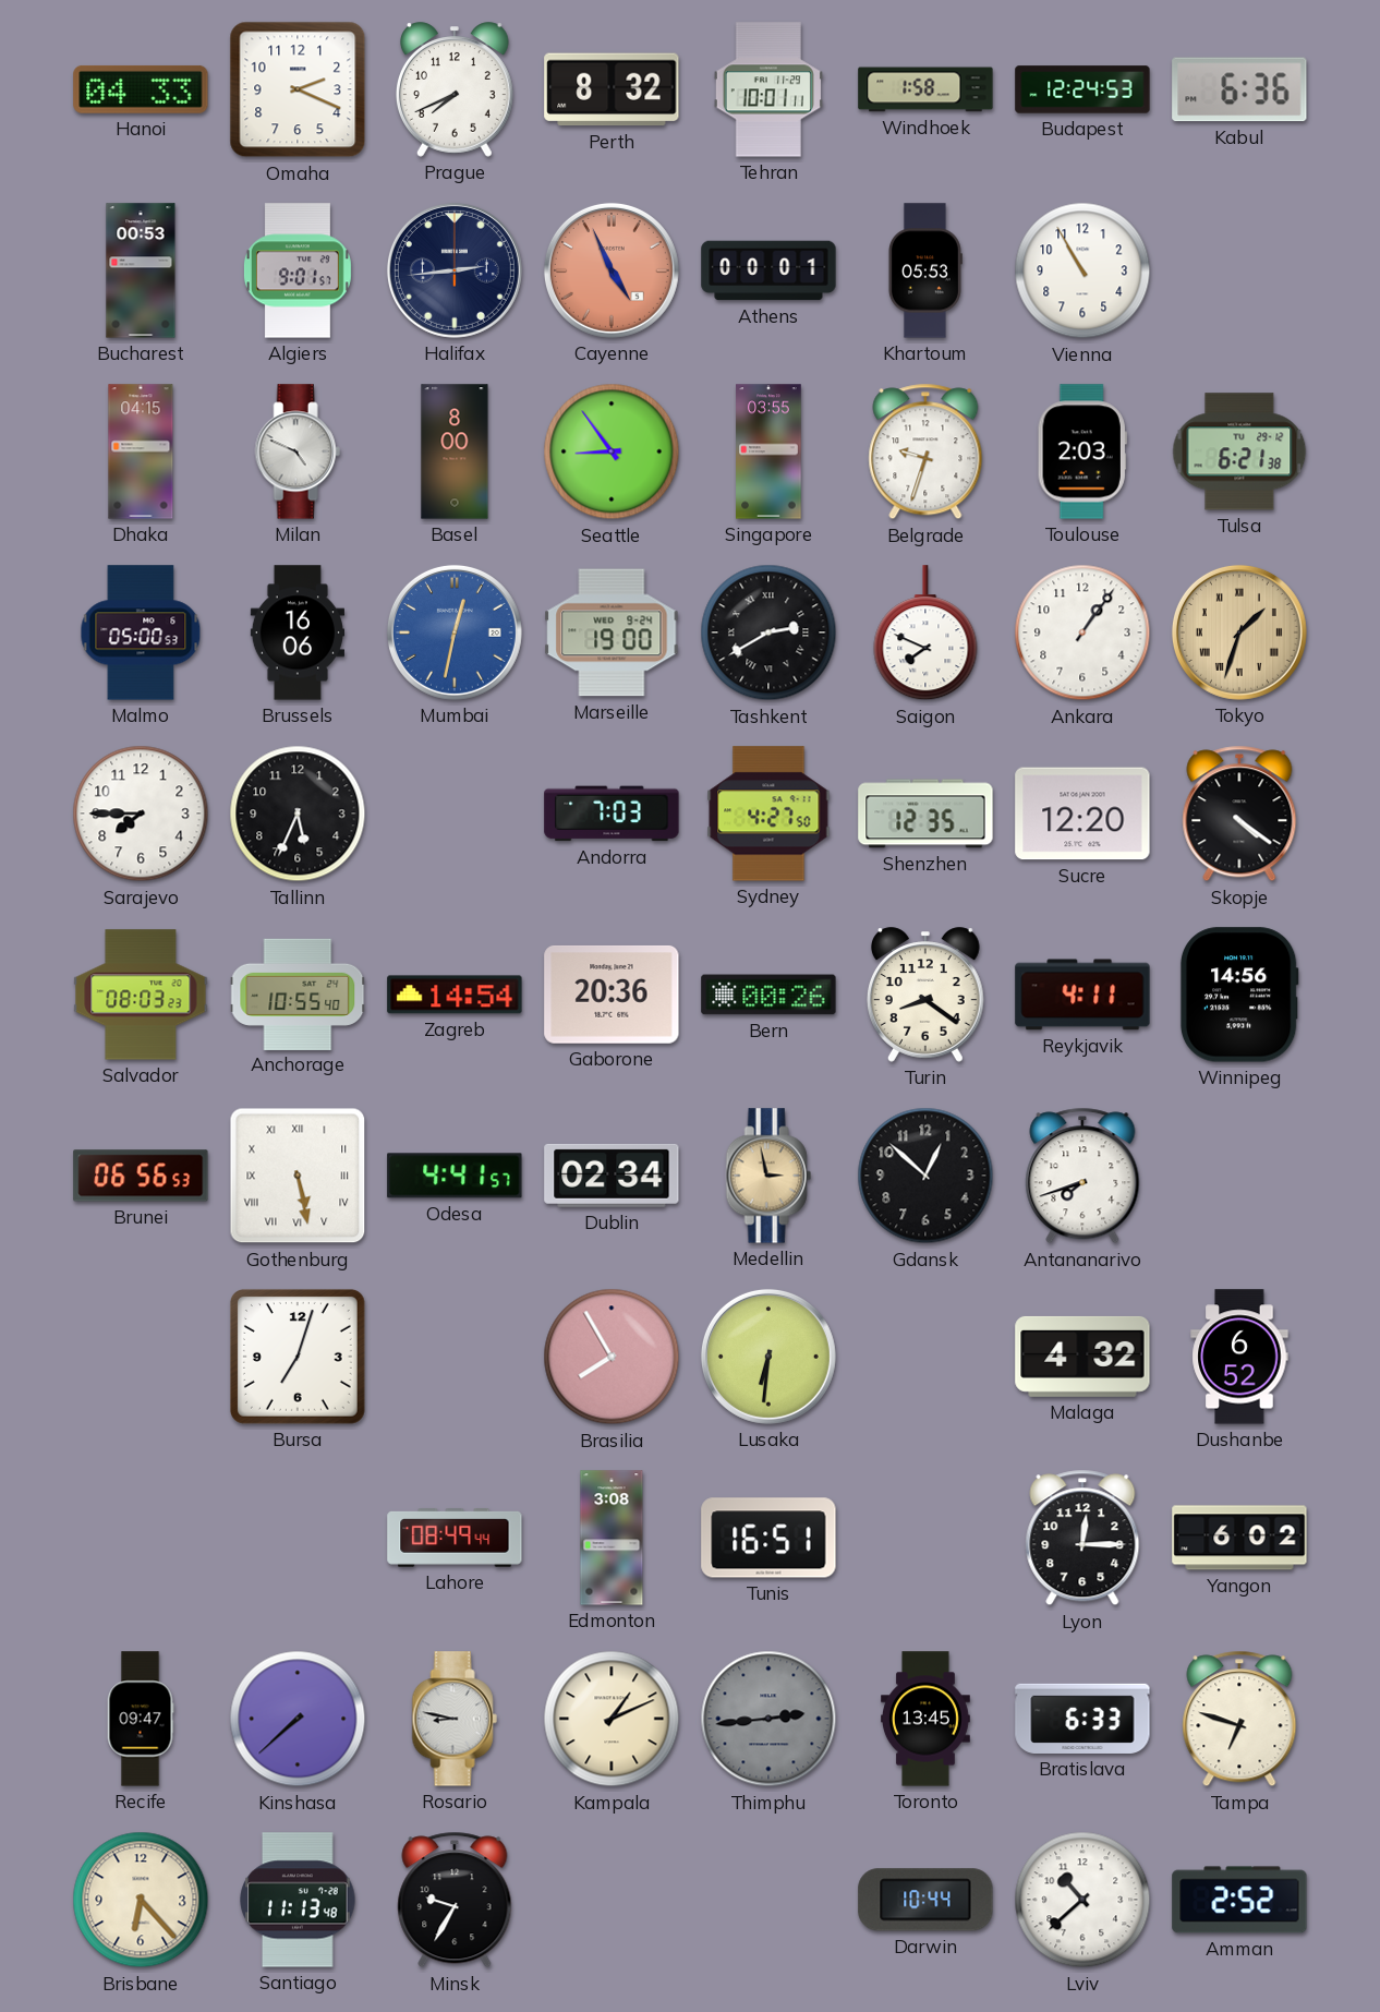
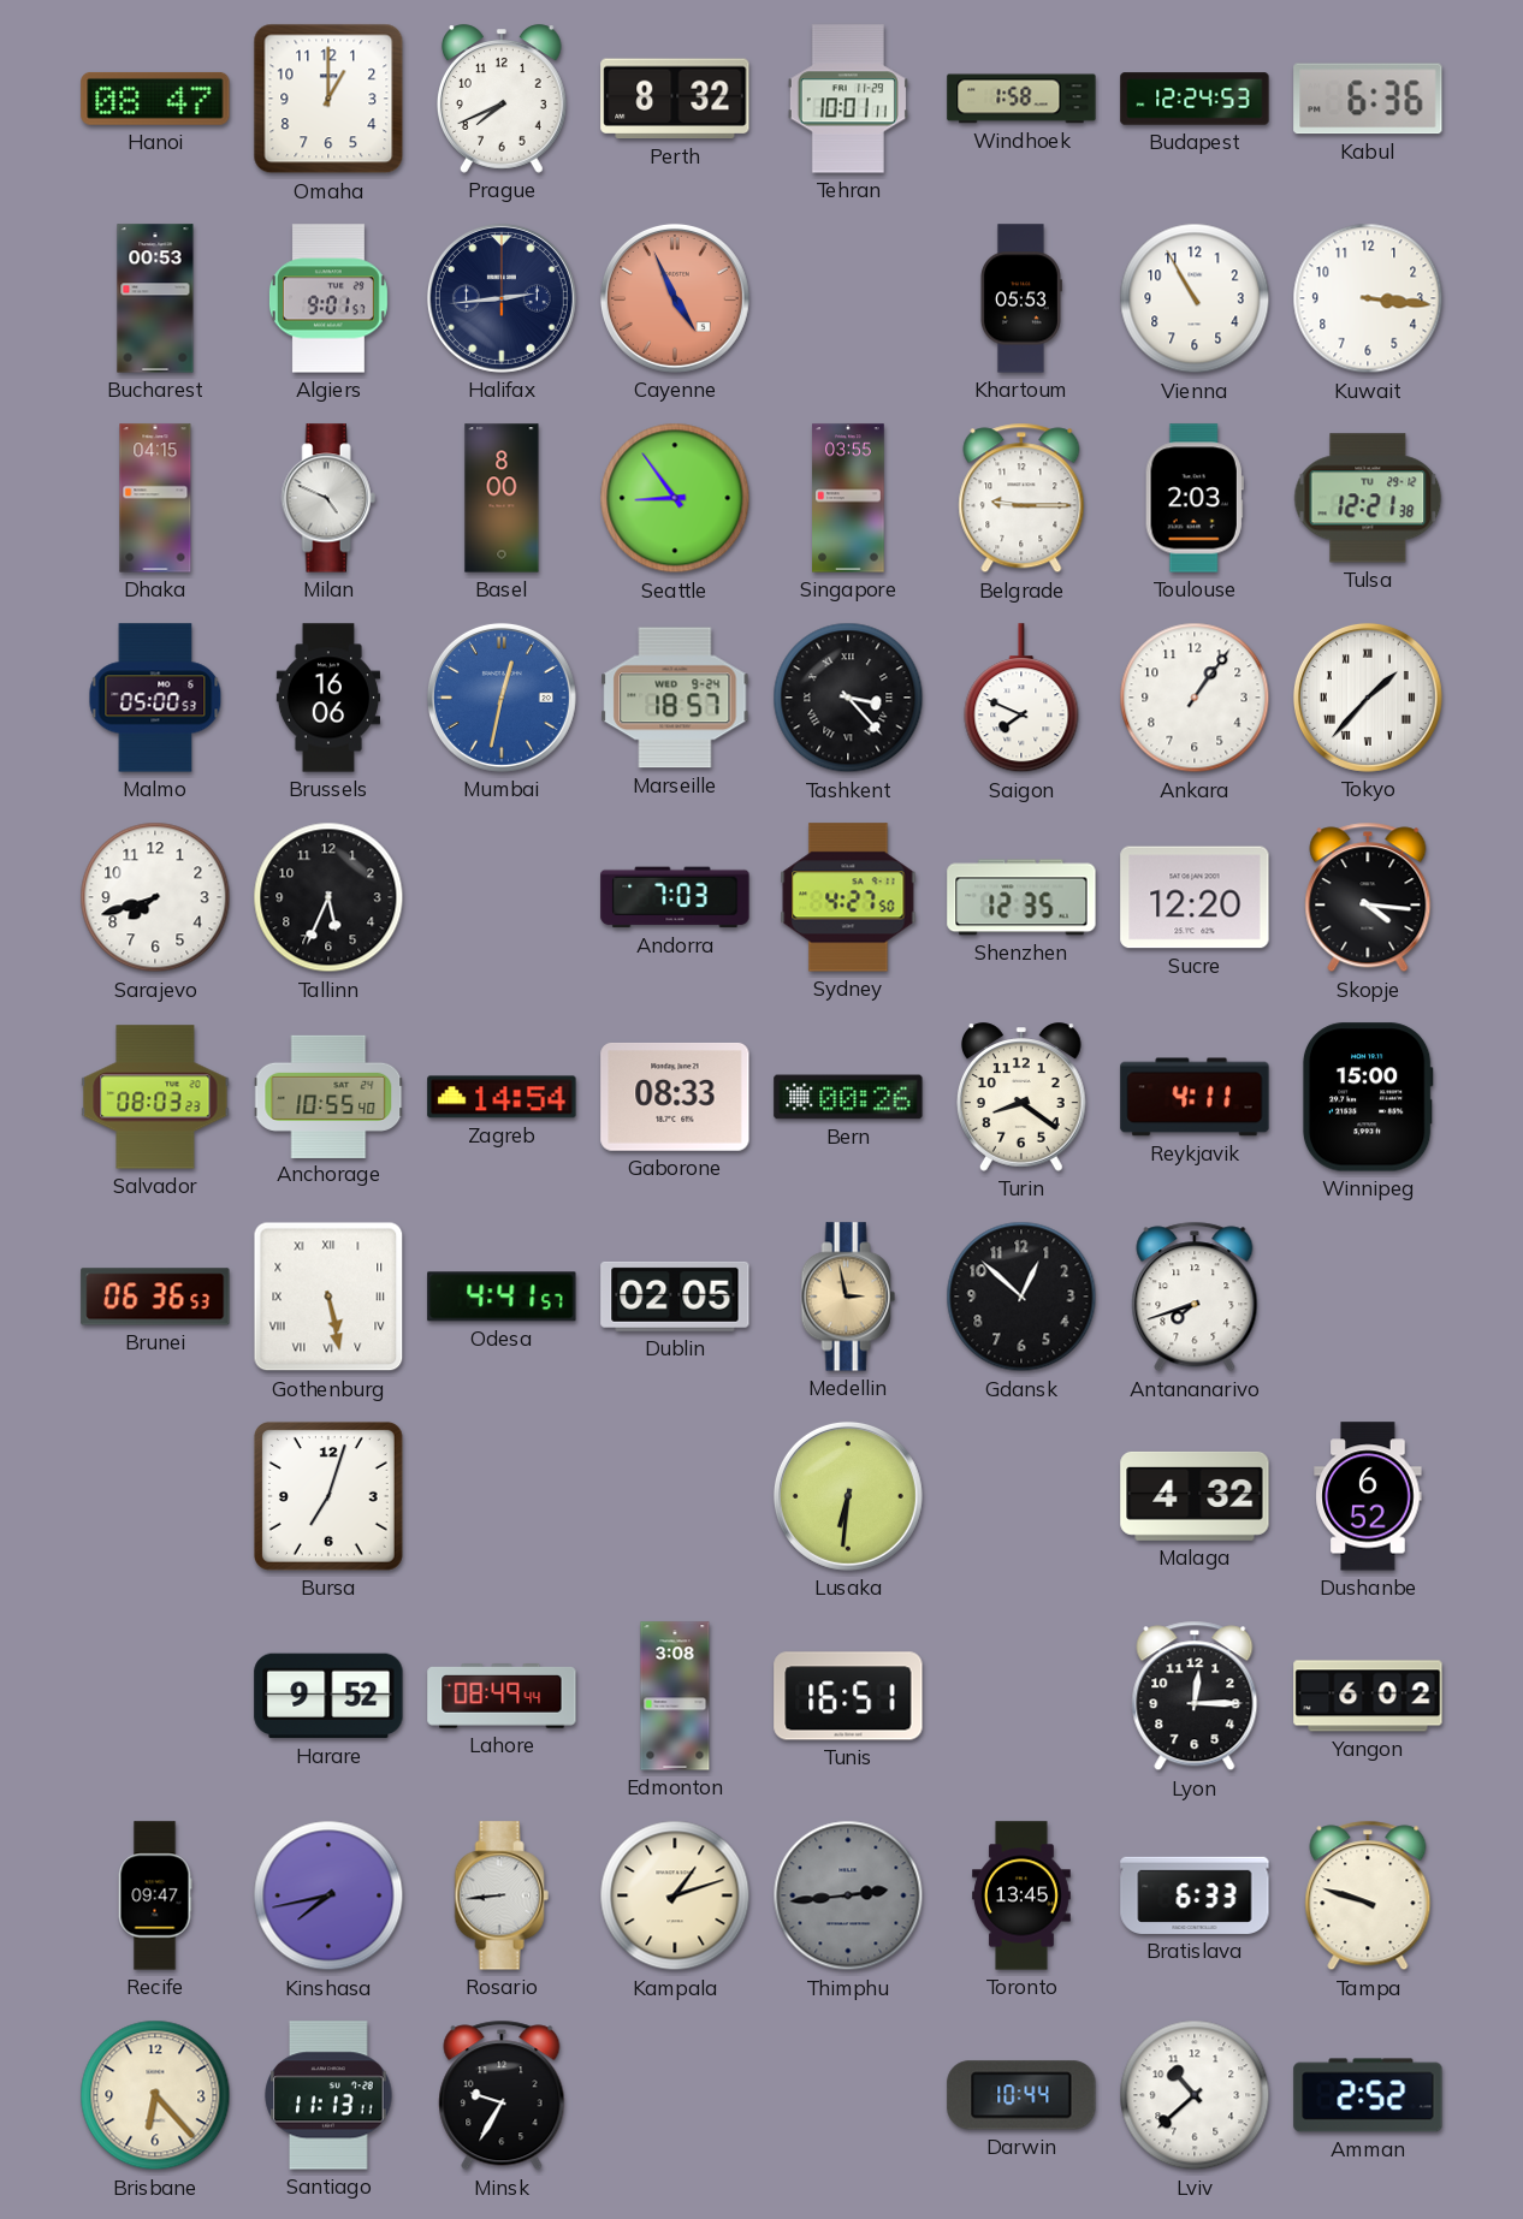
Hanoi: 04:33 -> 08:47 (155, 99)
Omaha: 2:19 -> 1:00 (328, 99)
Athens: 00:01 -> none (768, 270)
Kuwait: none -> 3:16 (1368, 298)
Belgrade: 9:33 -> 9:15 (1021, 498)
Tulsa: 6:21 -> 12:21 (1368, 498)
Marseille: 19:00 -> 18:57 (675, 698)
Tashkent: 2:40 -> 3:23 (848, 698)
Tokyo: 1:33 -> 1:37 (1368, 698)
Tokyo dial: champagne -> white (1368, 698)
Sarajevo: 7:45 -> 7:42 (155, 897)
Skopje: 4:21 -> 4:16 (1368, 897)
Gaborone: 20:36 -> 08:33 (675, 1097)
Winnipeg: 14:56 -> 15:00 (1368, 1097)
Brunei: 06:56 -> 06:36 (155, 1297)
Dublin: 02:34 -> 02:05 (675, 1297)
Brasilia: 7:55 -> none (612, 1357)
Harare: none -> 9:52 (328, 1696)
Kinshasa: 7:38 -> 7:43 (328, 1895)
Rosario: 8:47 -> 8:44 (502, 1895)
Kampala: 1:11 -> 1:12 (675, 1895)
Tampa: 6:48 -> 9:48 (1368, 1895)
Santiago: 11:13:48 -> 11:13:11 (328, 2095)
